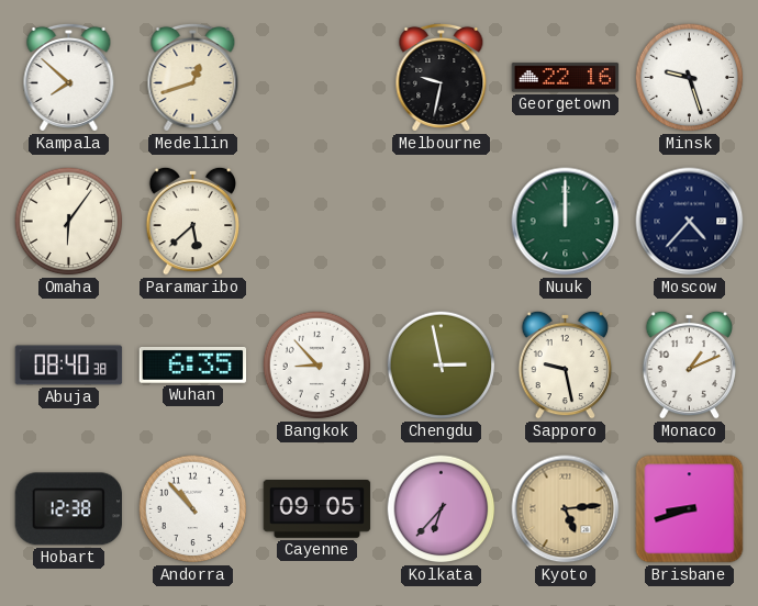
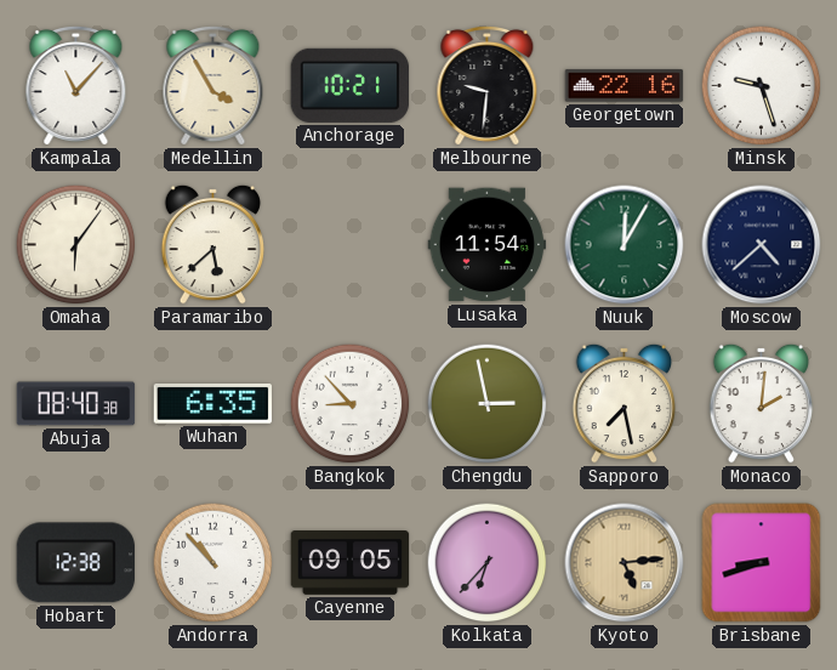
Kampala: 7:52 -> 11:07 (76, 85)
Medellin: 12:42 -> 3:55 (213, 85)
Anchorage: none -> 10:21 (351, 85)
Melbourne: 9:32 -> 9:31 (488, 85)
Lusaka: none -> 11:54 (488, 245)
Nuuk: 12:00 -> 12:05 (625, 245)
Moscow: 4:37 -> 4:38 (762, 245)
Sapporo: 9:28 -> 7:28 (625, 403)
Monaco: 1:11 -> 2:01 (762, 403)
